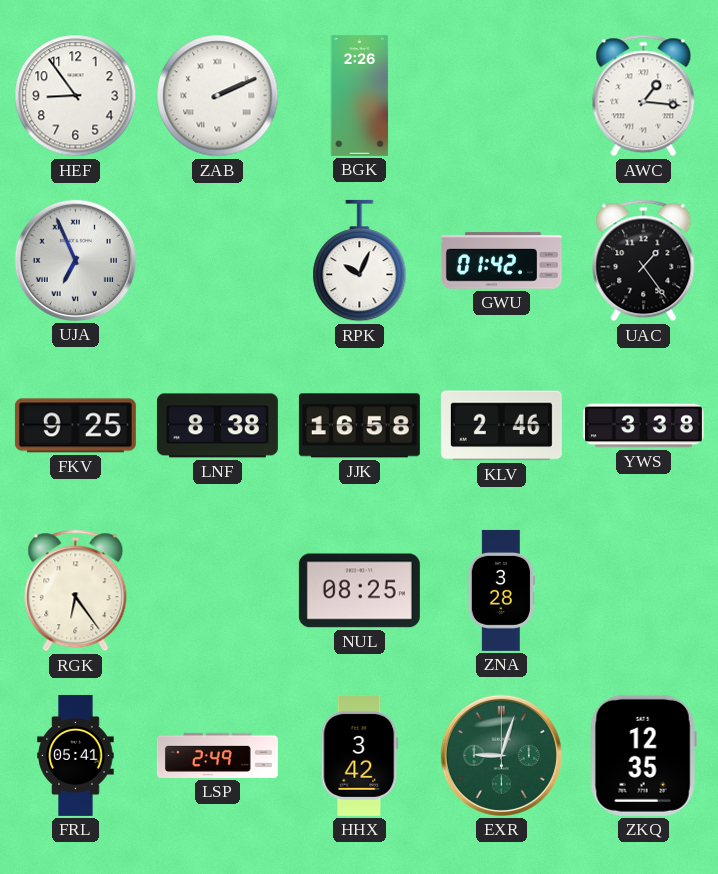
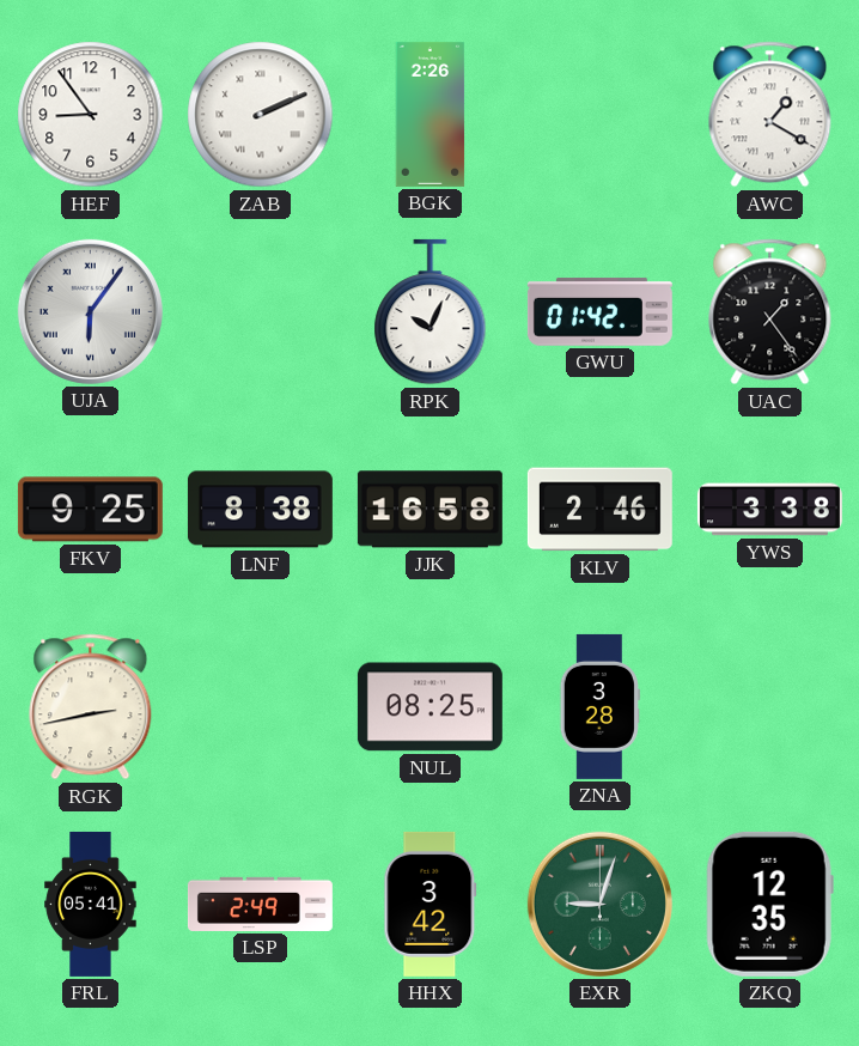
AWC: 1:16 -> 1:20 (770, 115)
UJA: 6:56 -> 6:06 (90, 311)
RGK: 6:24 -> 2:43 (91, 707)
